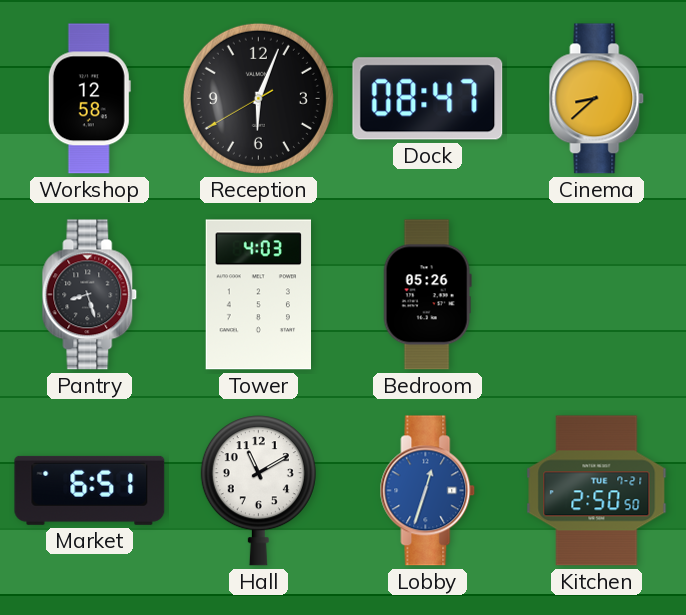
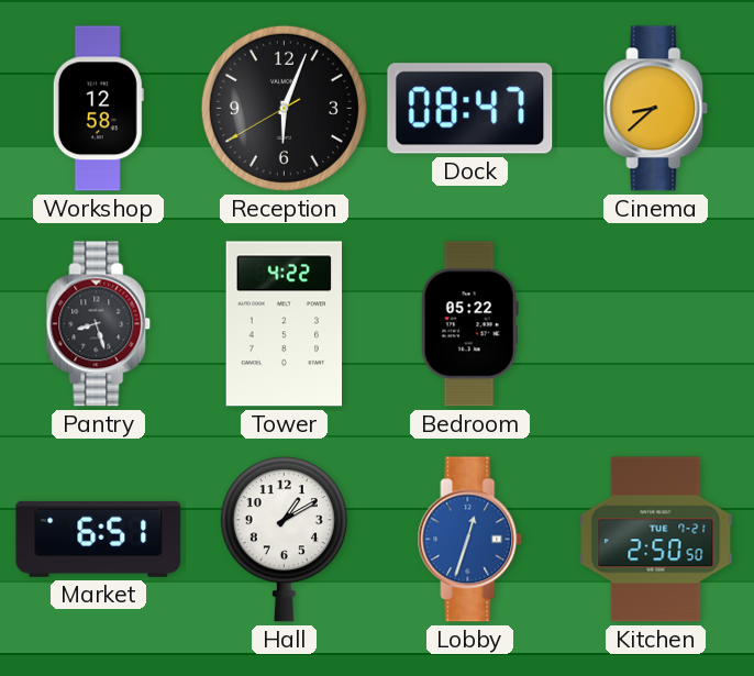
Tower: 4:03 -> 4:22 (284, 324)
Bedroom: 05:26 -> 05:22 (469, 324)
Hall: 11:10 -> 1:10 (284, 540)
